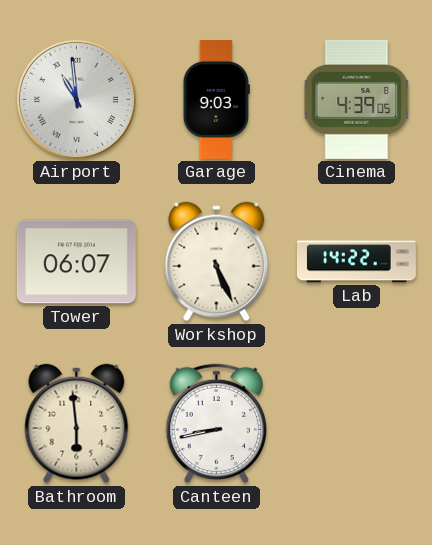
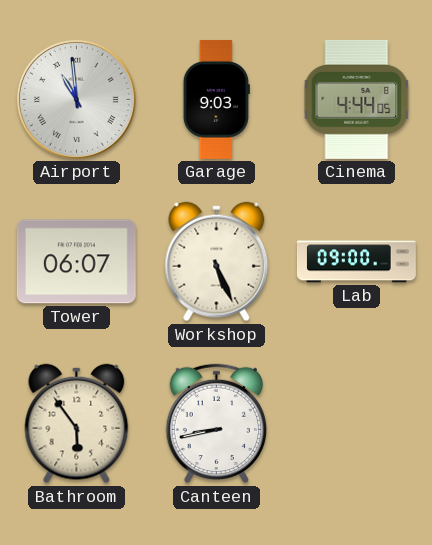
Cinema: 4:39 -> 4:44 (357, 99)
Lab: 14:22 -> 09:00 (357, 262)
Bathroom: 5:59 -> 5:54 (77, 424)
